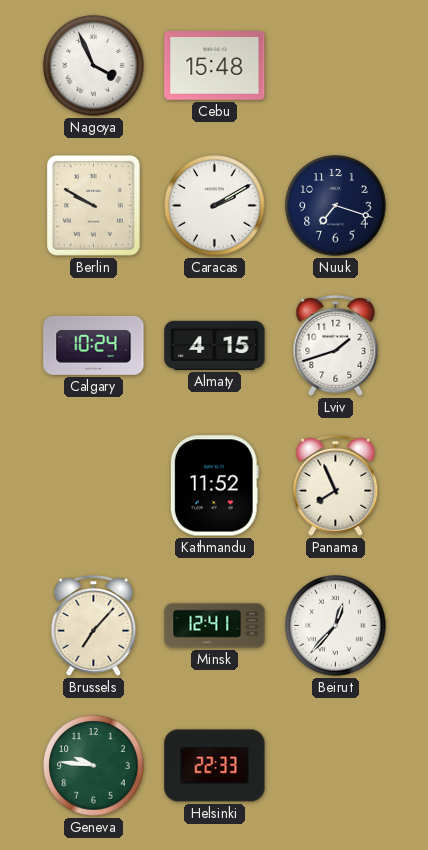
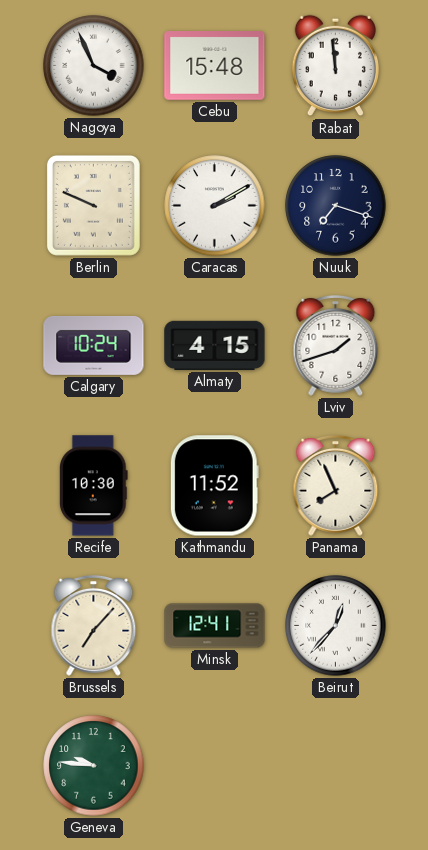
Rabat: none -> 11:59 (335, 66)
Berlin: 9:50 -> 9:49 (93, 205)
Recife: none -> 10:30 (93, 486)
Helsinki: 22:33 -> none (215, 766)
